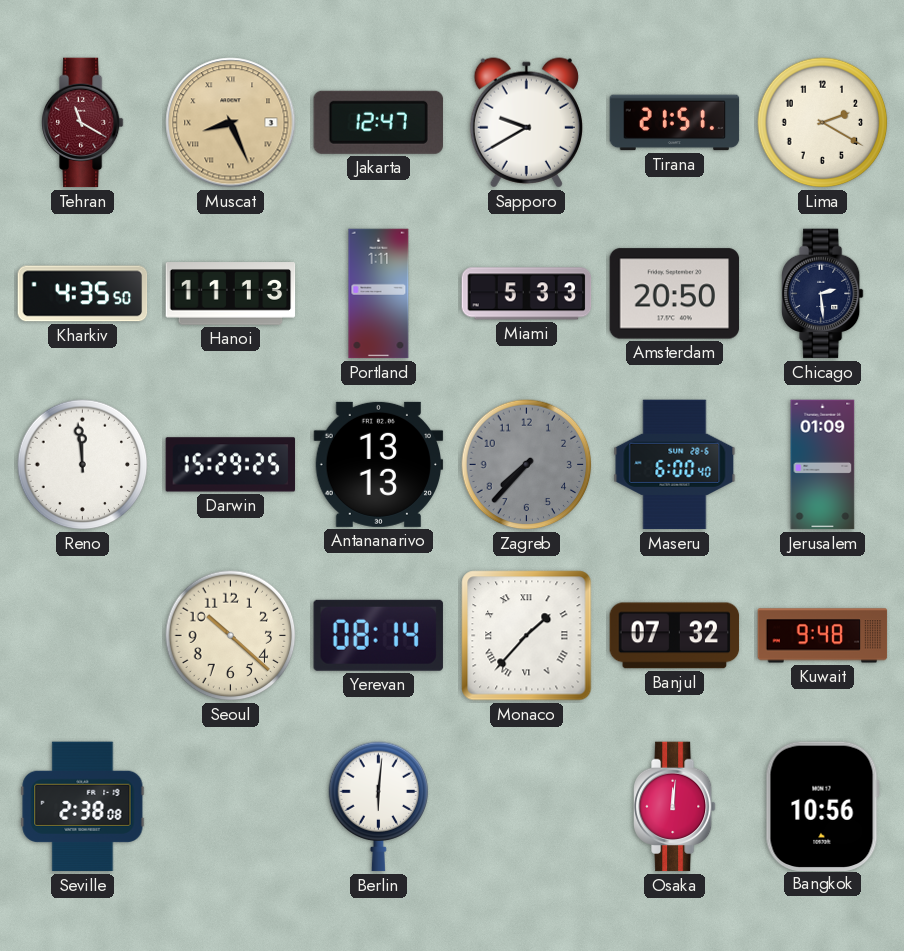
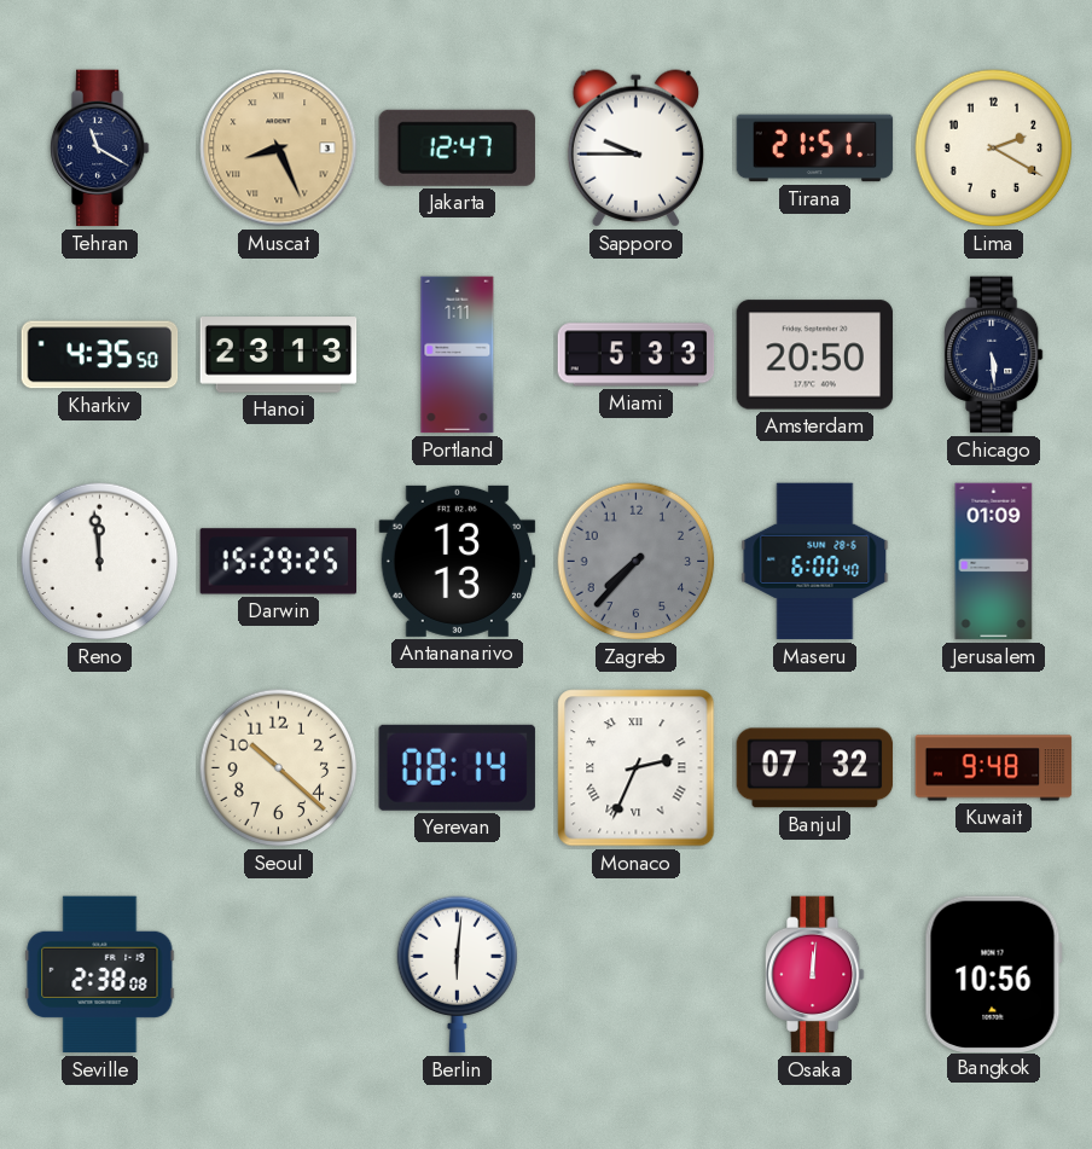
Tehran dial: burgundy -> navy (100, 149)
Sapporo: 9:40 -> 9:45 (635, 149)
Hanoi: 11:13 -> 23:13 (279, 355)
Chicago: 2:29 -> 5:29 (994, 355)
Monaco: 1:37 -> 2:34 (637, 768)
